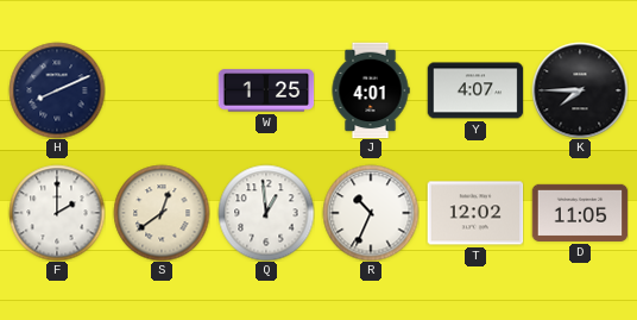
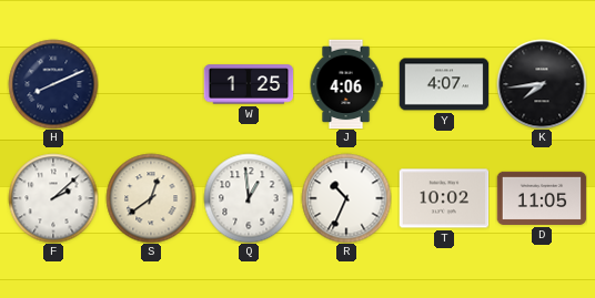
J: 4:01 -> 4:06 (346, 84)
K: 7:45 -> 7:44 (542, 84)
F: 2:00 -> 2:08 (53, 198)
T: 12:02 -> 10:02 (444, 198)
